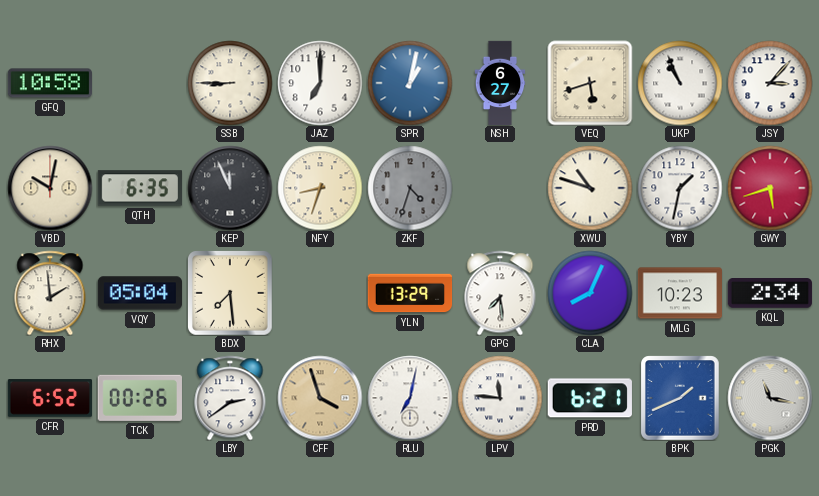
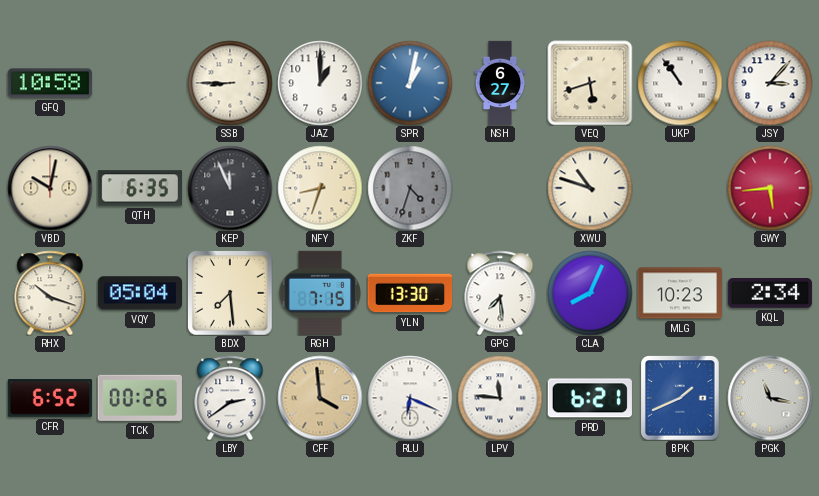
JAZ: 7:00 -> 1:00 (320, 83)
UKP: 10:56 -> 10:54 (680, 83)
YBY: 1:32 -> none (680, 188)
GWY: 5:42 -> 5:44 (770, 188)
RHX: 1:59 -> 10:18 (50, 293)
RGH: none -> 7:15 (319, 292)
YLN: 13:29 -> 13:30 (410, 293)
CFF: 3:57 -> 3:59 (320, 398)
RLU: 7:02 -> 6:19 (410, 398)
